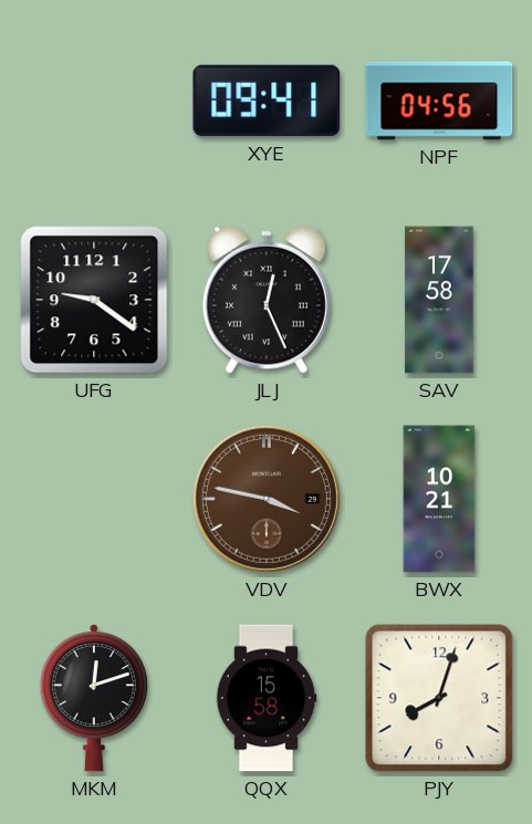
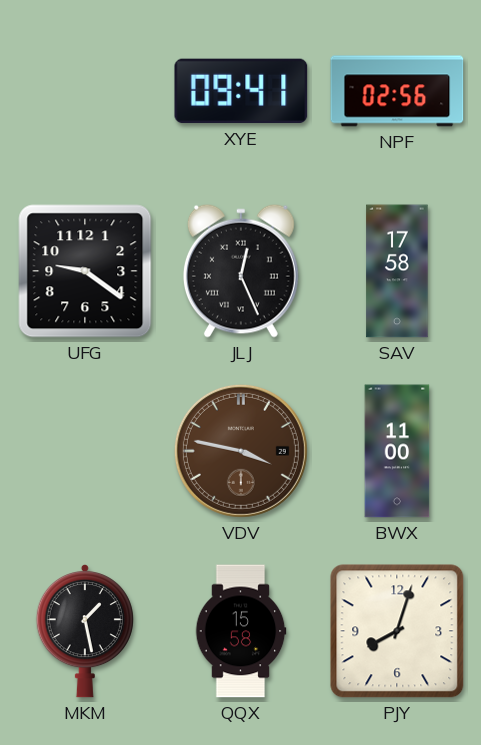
NPF: 04:56 -> 02:56 (397, 91)
BWX: 10:21 -> 11:00 (397, 451)
MKM: 12:12 -> 1:28 (85, 631)
